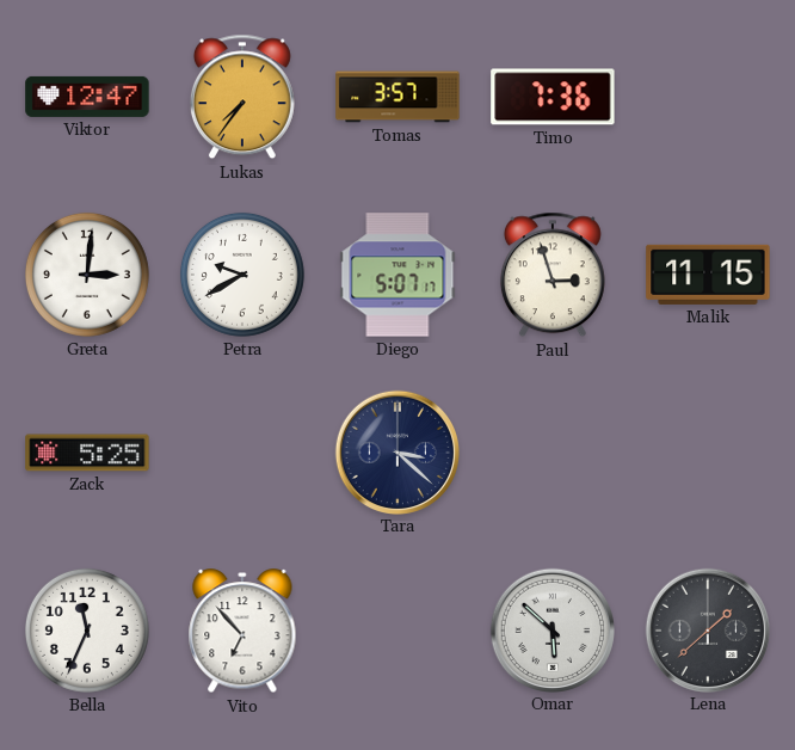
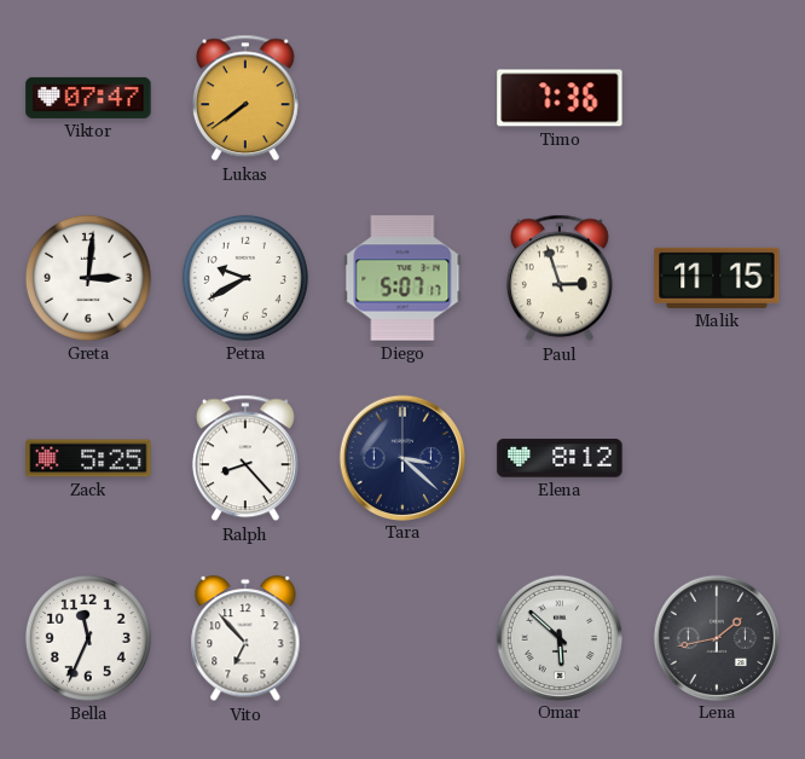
Viktor: 12:47 -> 07:47 (88, 98)
Lukas: 7:36 -> 7:39 (245, 98)
Tomas: 3:57 -> none (397, 97)
Ralph: none -> 8:23 (245, 458)
Elena: none -> 8:12 (560, 458)
Lena: 1:38 -> 1:43 (716, 637)
